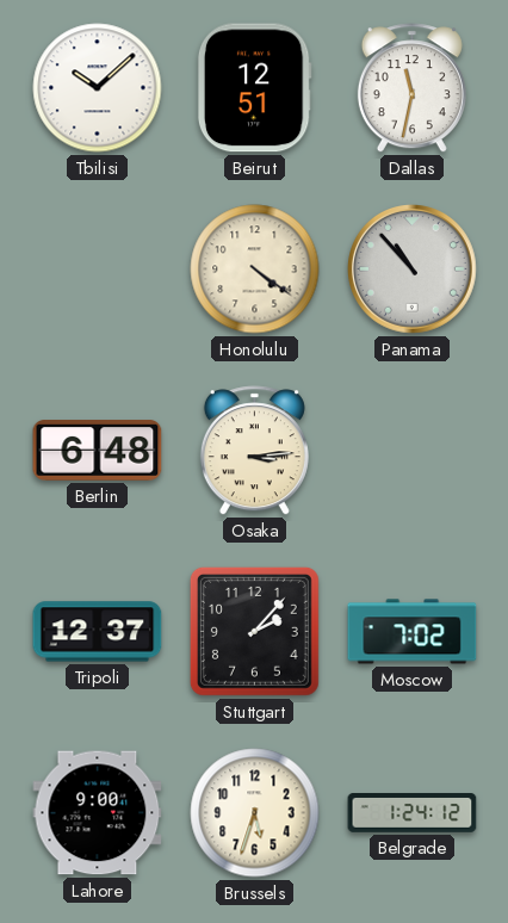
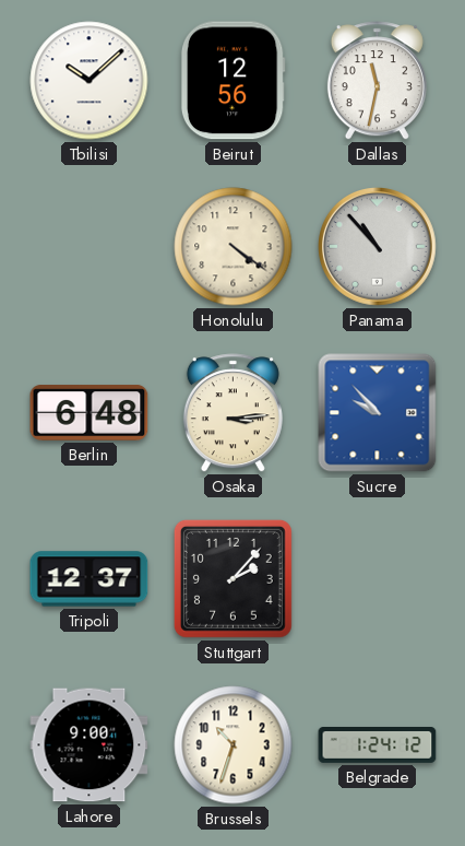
Beirut: 12:51 -> 12:56 (233, 81)
Sucre: none -> 9:53 (378, 413)
Moscow: 7:02 -> none (413, 632)
Brussels: 5:33 -> 10:33 (234, 745)
